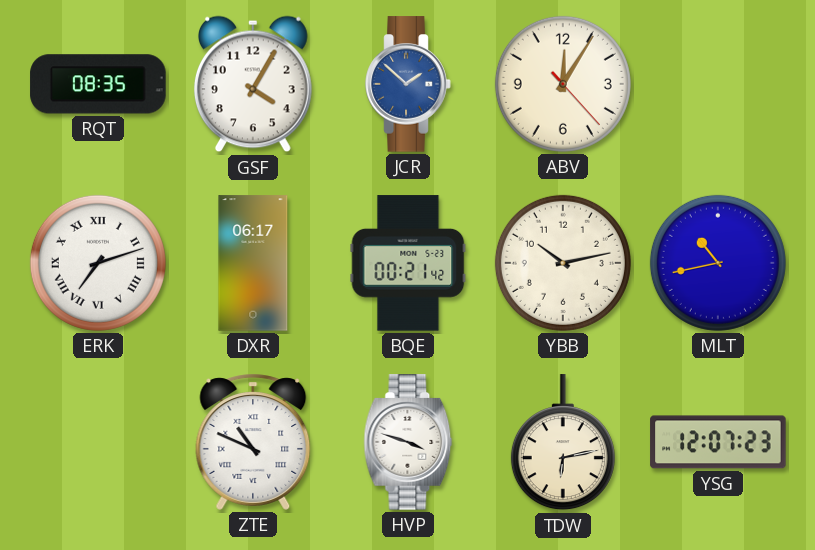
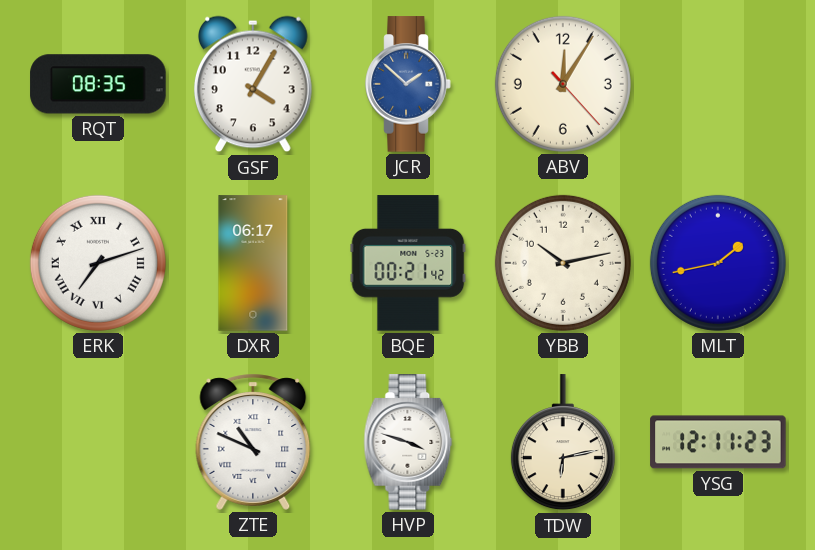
MLT: 10:43 -> 1:43 (718, 263)
YSG: 12:07 -> 12:11 (718, 442)
